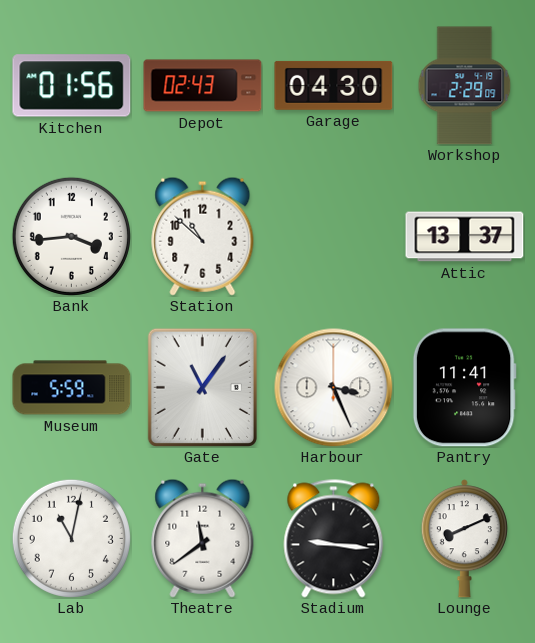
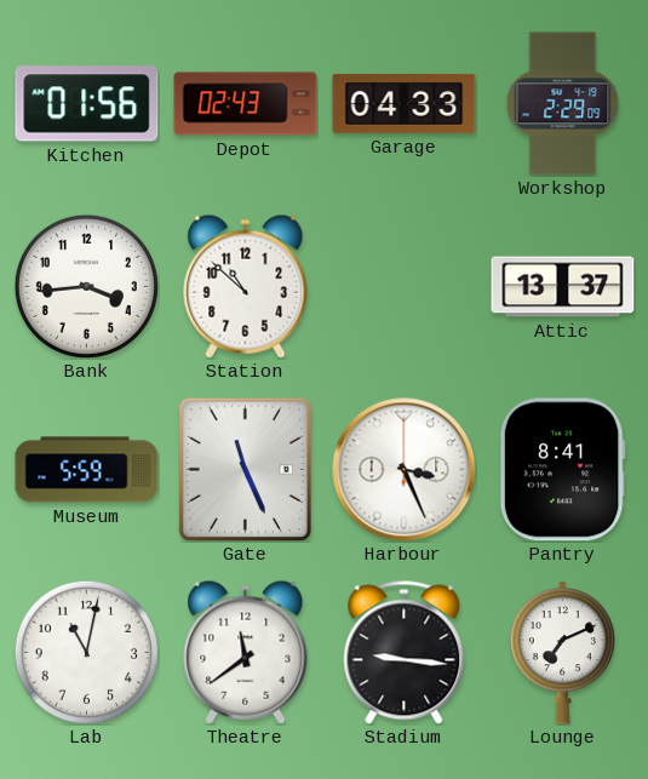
Garage: 04:30 -> 04:33 (405, 103)
Gate: 11:06 -> 11:26 (245, 469)
Pantry: 11:41 -> 8:41 (562, 470)
Lounge: 8:11 -> 7:11 (562, 653)
